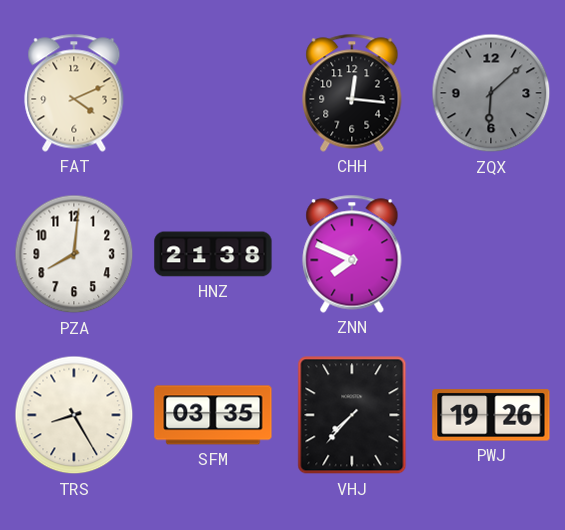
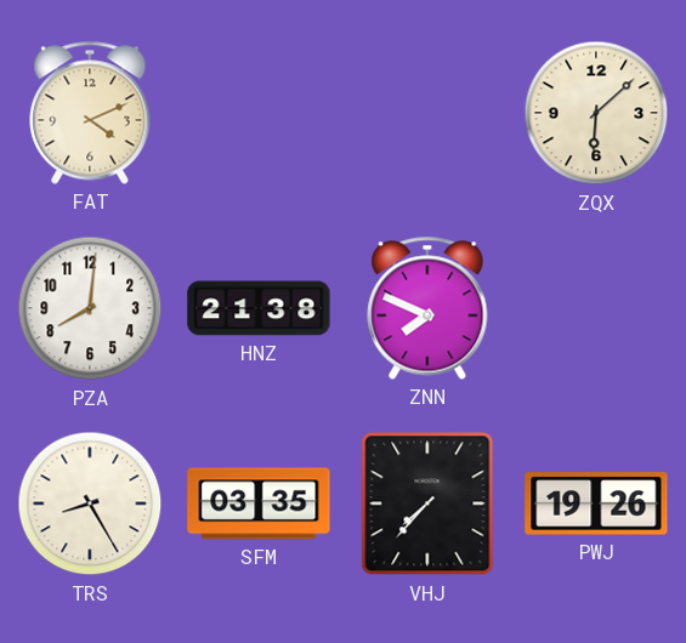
CHH: 12:16 -> none (352, 93)
ZQX dial: grey -> cream (596, 113)
